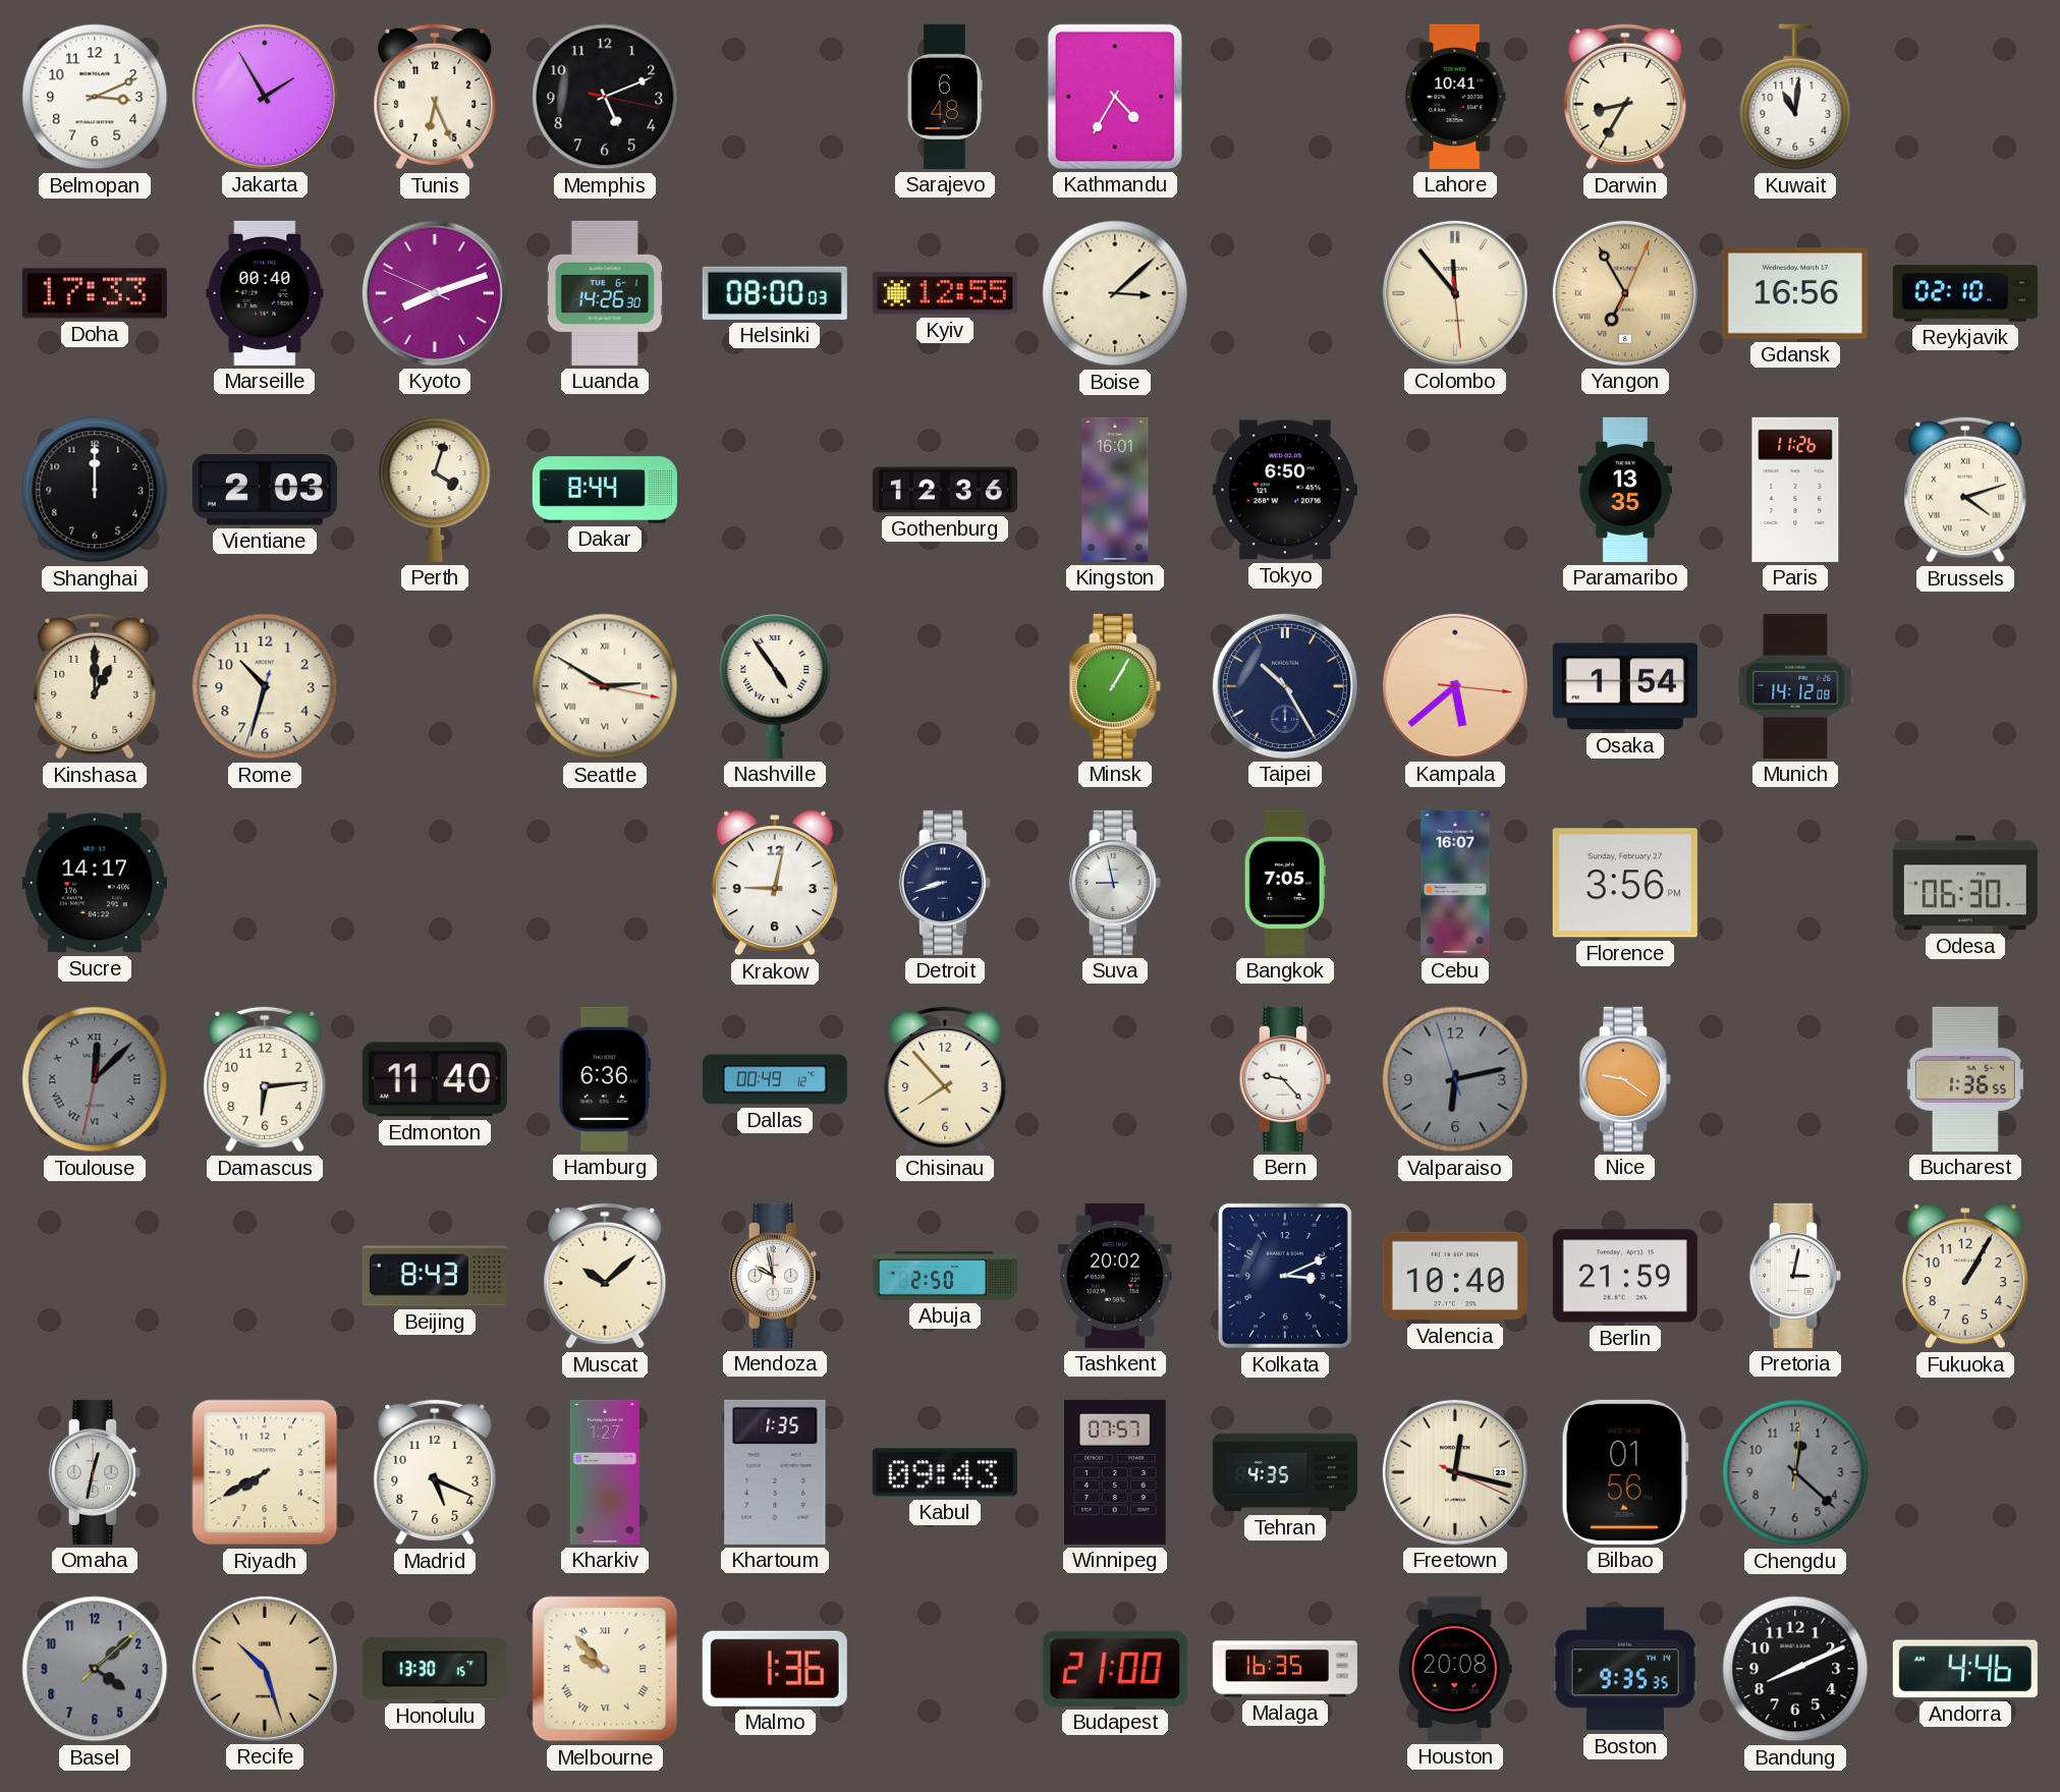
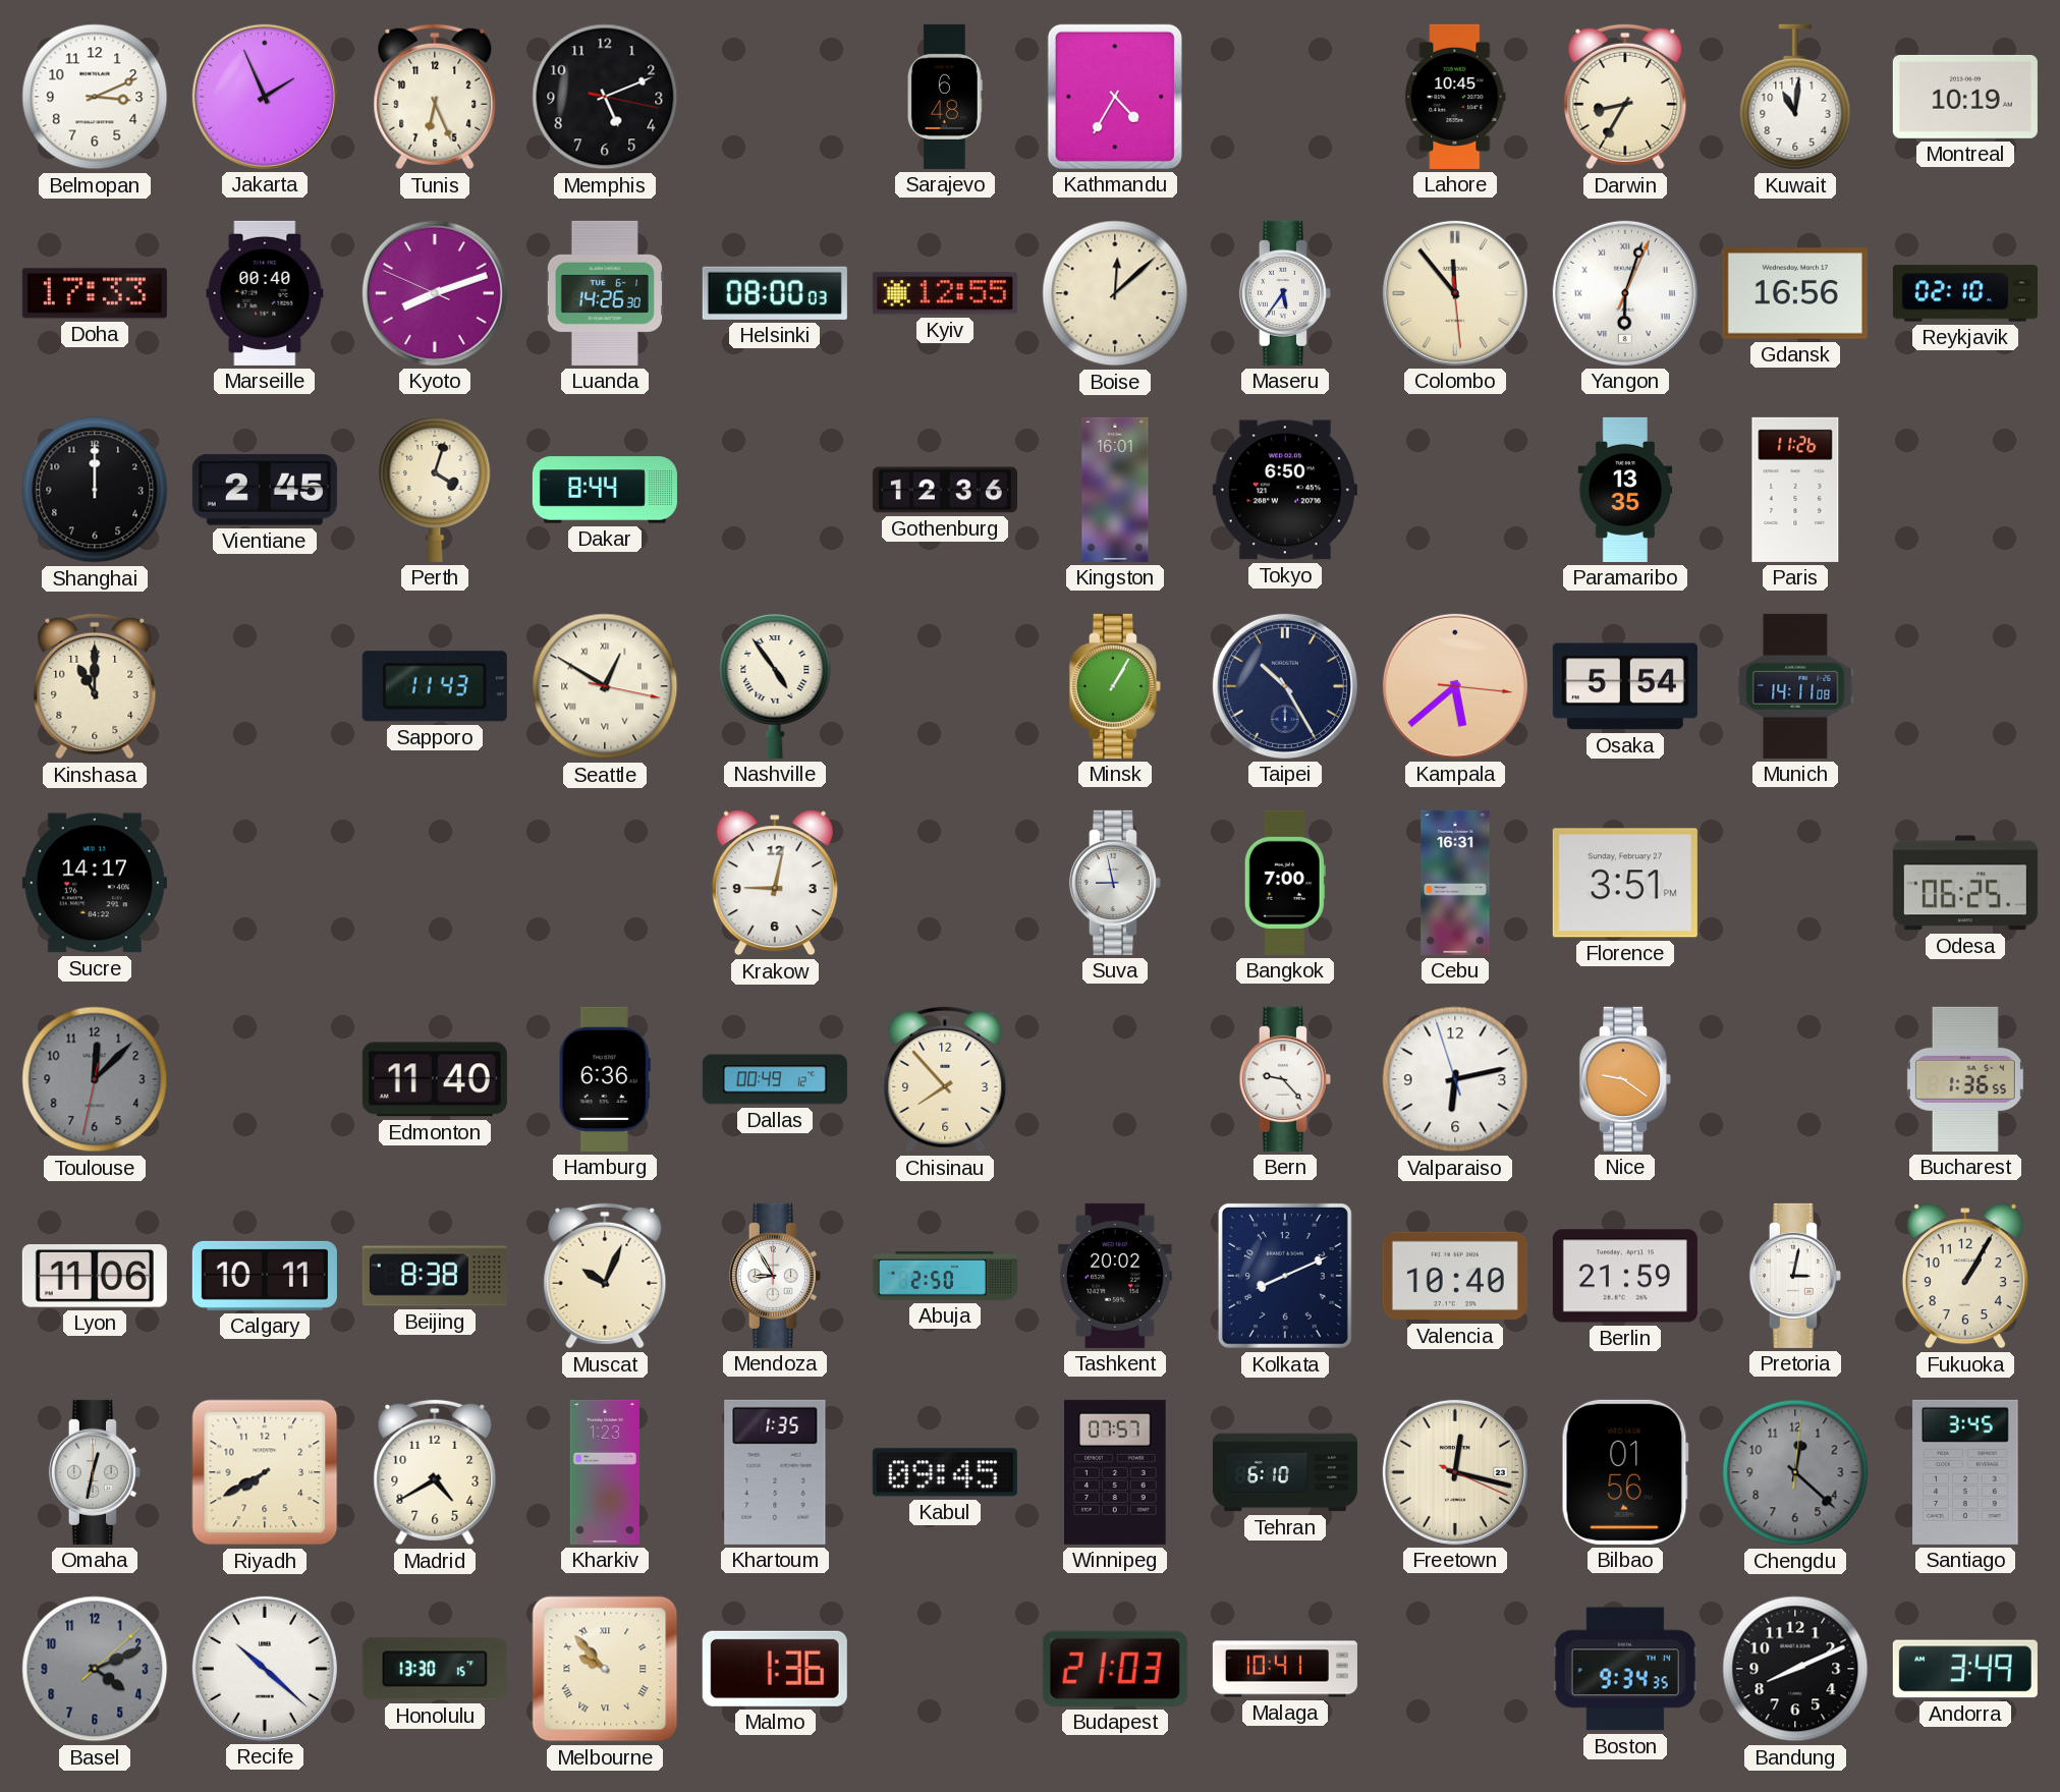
Jakarta: 1:55 -> 1:56 (265, 97)
Lahore: 10:41 -> 10:45 (1455, 97)
Montreal: none -> 10:19 (1965, 97)
Boise: 3:08 -> 12:08 (1115, 293)
Maseru: none -> 5:36 (1285, 293)
Yangon: 6:55 -> 6:03 (1625, 293)
Yangon dial: champagne -> white (1625, 293)
Vientiane: 2:03 -> 2:45 (265, 490)
Brussels: 4:12 -> none (1965, 490)
Kinshasa: 1:00 -> 11:00 (95, 686)
Rome: 10:32 -> none (265, 686)
Sapporo: none -> 11:43 (435, 686)
Seattle: 2:50 -> 12:50 (605, 686)
Osaka: 1:54 -> 5:54 (1625, 686)
Munich: 14:12 -> 14:11 (1795, 686)
Detroit: 8:42 -> none (945, 883)
Bangkok: 7:05 -> 7:00 (1285, 883)
Cebu: 16:07 -> 16:31 (1455, 883)
Florence: 3:56 -> 3:51 (1625, 883)
Odesa: 06:30 -> 06:25 (1965, 883)
Toulouse numerals: Roman -> Arabic (95, 1079)
Damascus: 6:14 -> none (265, 1079)
Valparaiso dial: grey -> white (1455, 1079)
Lyon: none -> 11:06 (95, 1277)
Calgary: none -> 10:11 (265, 1276)
Beijing: 8:43 -> 8:38 (435, 1276)
Muscat: 10:08 -> 10:04 (605, 1276)
Mendoza: 9:58 -> 8:55 (775, 1276)
Kolkata: 3:11 -> 8:11 (1285, 1276)
Madrid: 5:19 -> 4:40 (435, 1472)
Kharkiv: 1:27 -> 1:23 (605, 1472)
Kabul: 09:43 -> 09:45 (945, 1472)
Tehran: 4:35 -> 6:10 (1285, 1472)
Santiago: none -> 3:45 (1965, 1472)
Basel: 4:08 -> 4:11 (95, 1669)
Recife: 10:27 -> 10:22 (265, 1669)
Recife dial: champagne -> white (265, 1669)
Budapest: 21:00 -> 21:03 (1115, 1669)
Malaga: 16:35 -> 10:41 (1285, 1669)
Houston: 20:08 -> none (1455, 1669)
Boston: 9:35 -> 9:34 (1625, 1669)
Andorra: 4:46 -> 3:49 (1965, 1669)
